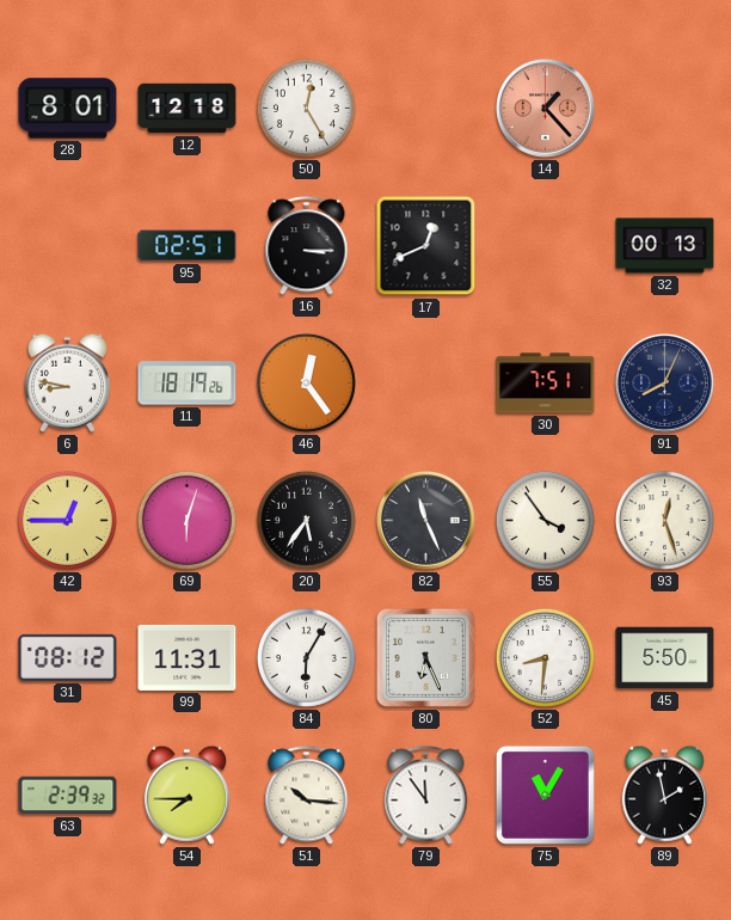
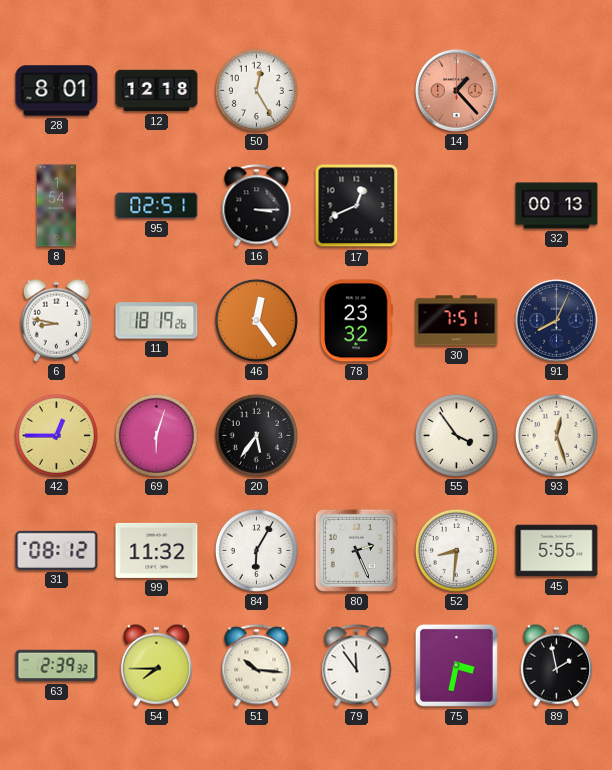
8: none -> 1:54 (57, 206)
78: none -> 23:32 (357, 321)
82: 11:26 -> none (426, 521)
99: 11:31 -> 11:32 (157, 550)
80: 6:26 -> 2:26 (356, 550)
45: 5:50 -> 5:55 (557, 551)
75: 11:05 -> 3:32 (456, 665)
